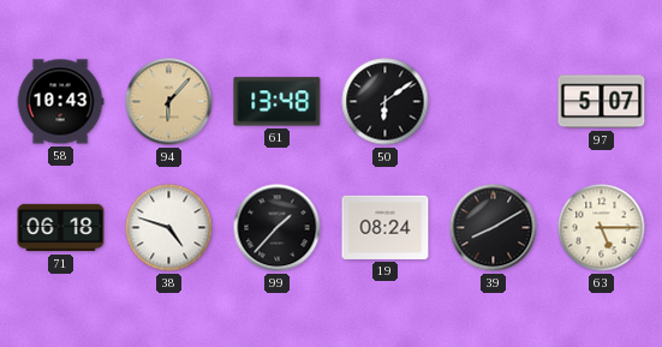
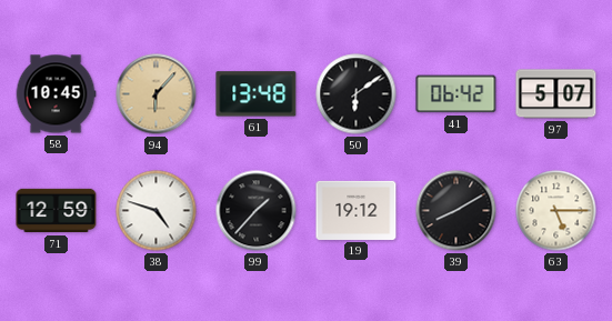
58: 10:43 -> 10:45 (56, 94)
41: none -> 06:42 (457, 94)
71: 06:18 -> 12:59 (57, 211)
19: 08:24 -> 19:12 (357, 210)
